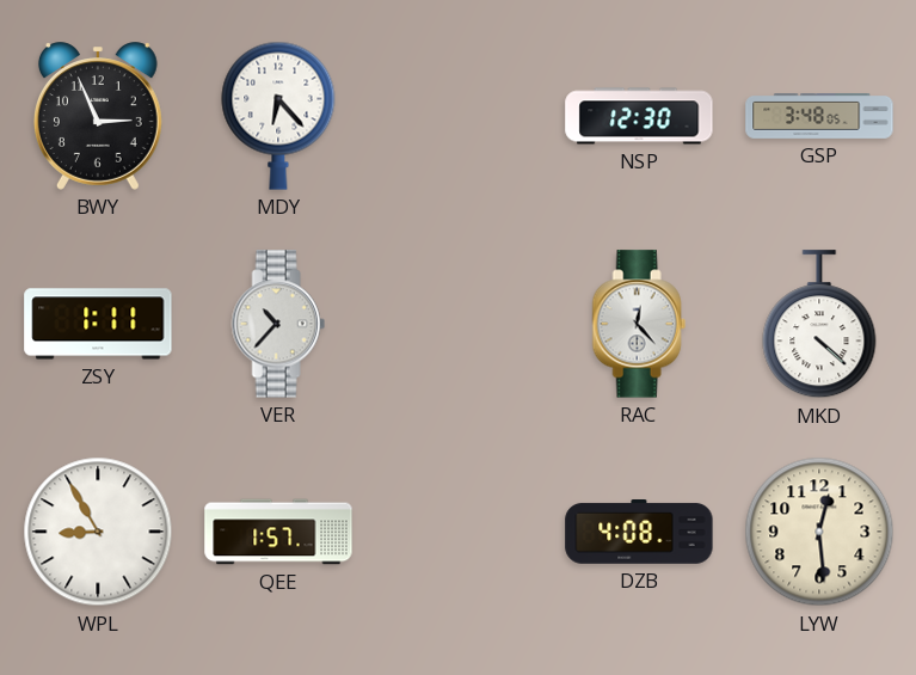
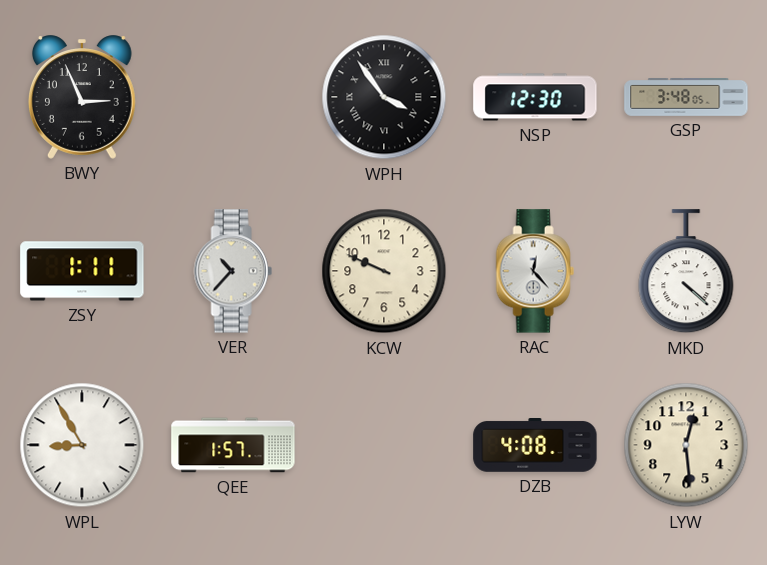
MDY: 6:23 -> none (278, 116)
WPH: none -> 3:54 (384, 97)
KCW: none -> 9:49 (384, 271)
